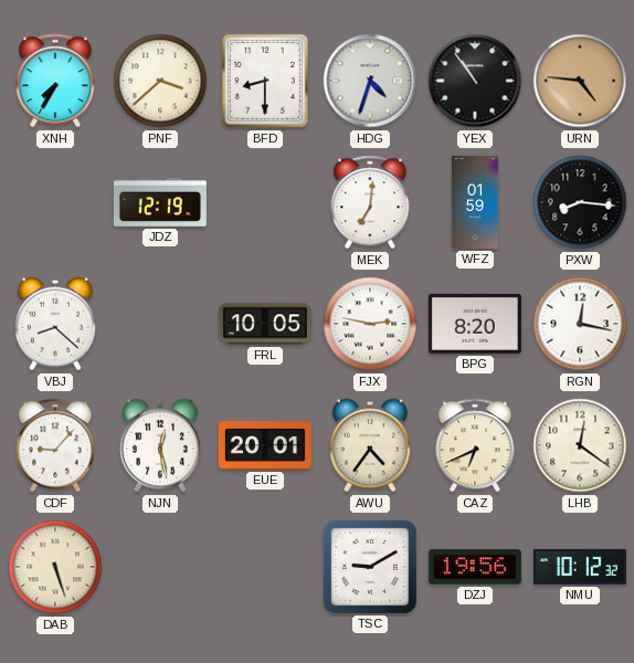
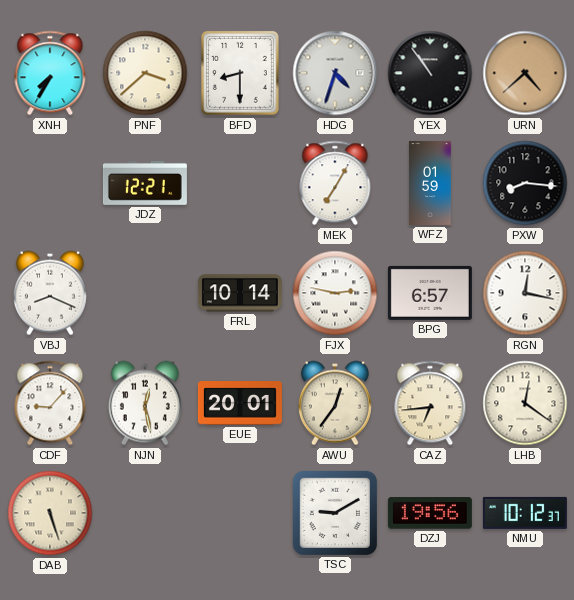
URN: 4:46 -> 4:38 (525, 73)
JDZ: 12:19 -> 12:21 (145, 183)
MEK: 7:01 -> 7:05 (335, 183)
VBJ: 8:22 -> 8:19 (50, 293)
FRL: 10:05 -> 10:14 (240, 293)
BPG: 8:20 -> 6:57 (430, 293)
AWU: 4:36 -> 12:36 (335, 403)
CAZ: 6:41 -> 6:44 (430, 403)
NMU: 10:12:32 -> 10:12:37 (525, 513)
